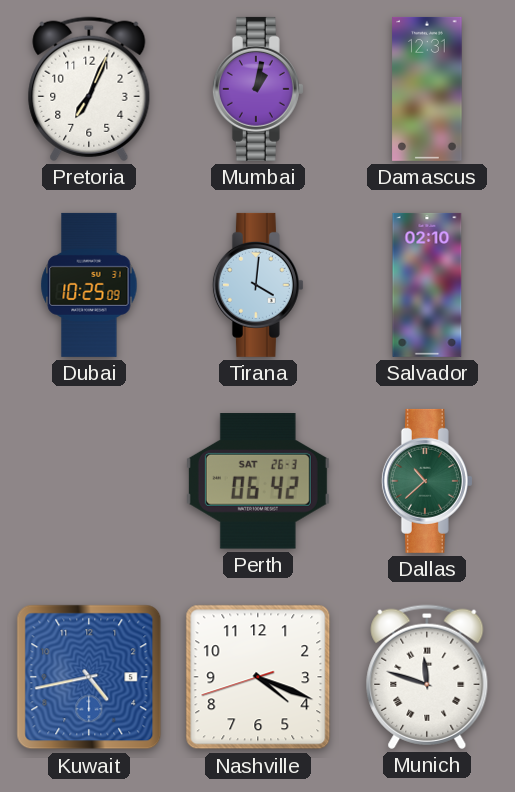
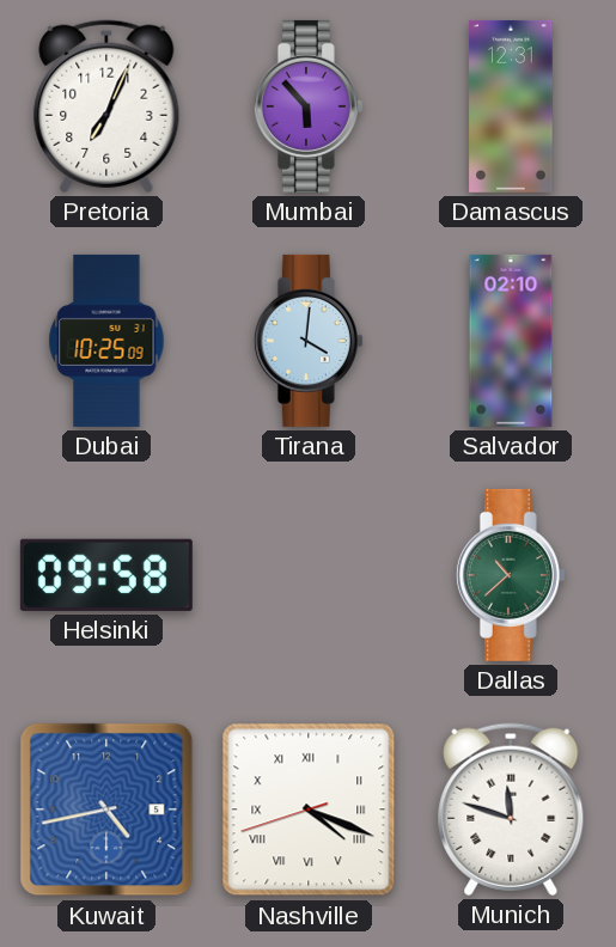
Mumbai: 1:02 -> 5:53 (309, 106)
Helsinki: none -> 09:58 (106, 575)
Perth: 06:42 -> none (258, 481)
Nashville numerals: Arabic -> Roman (309, 809)
